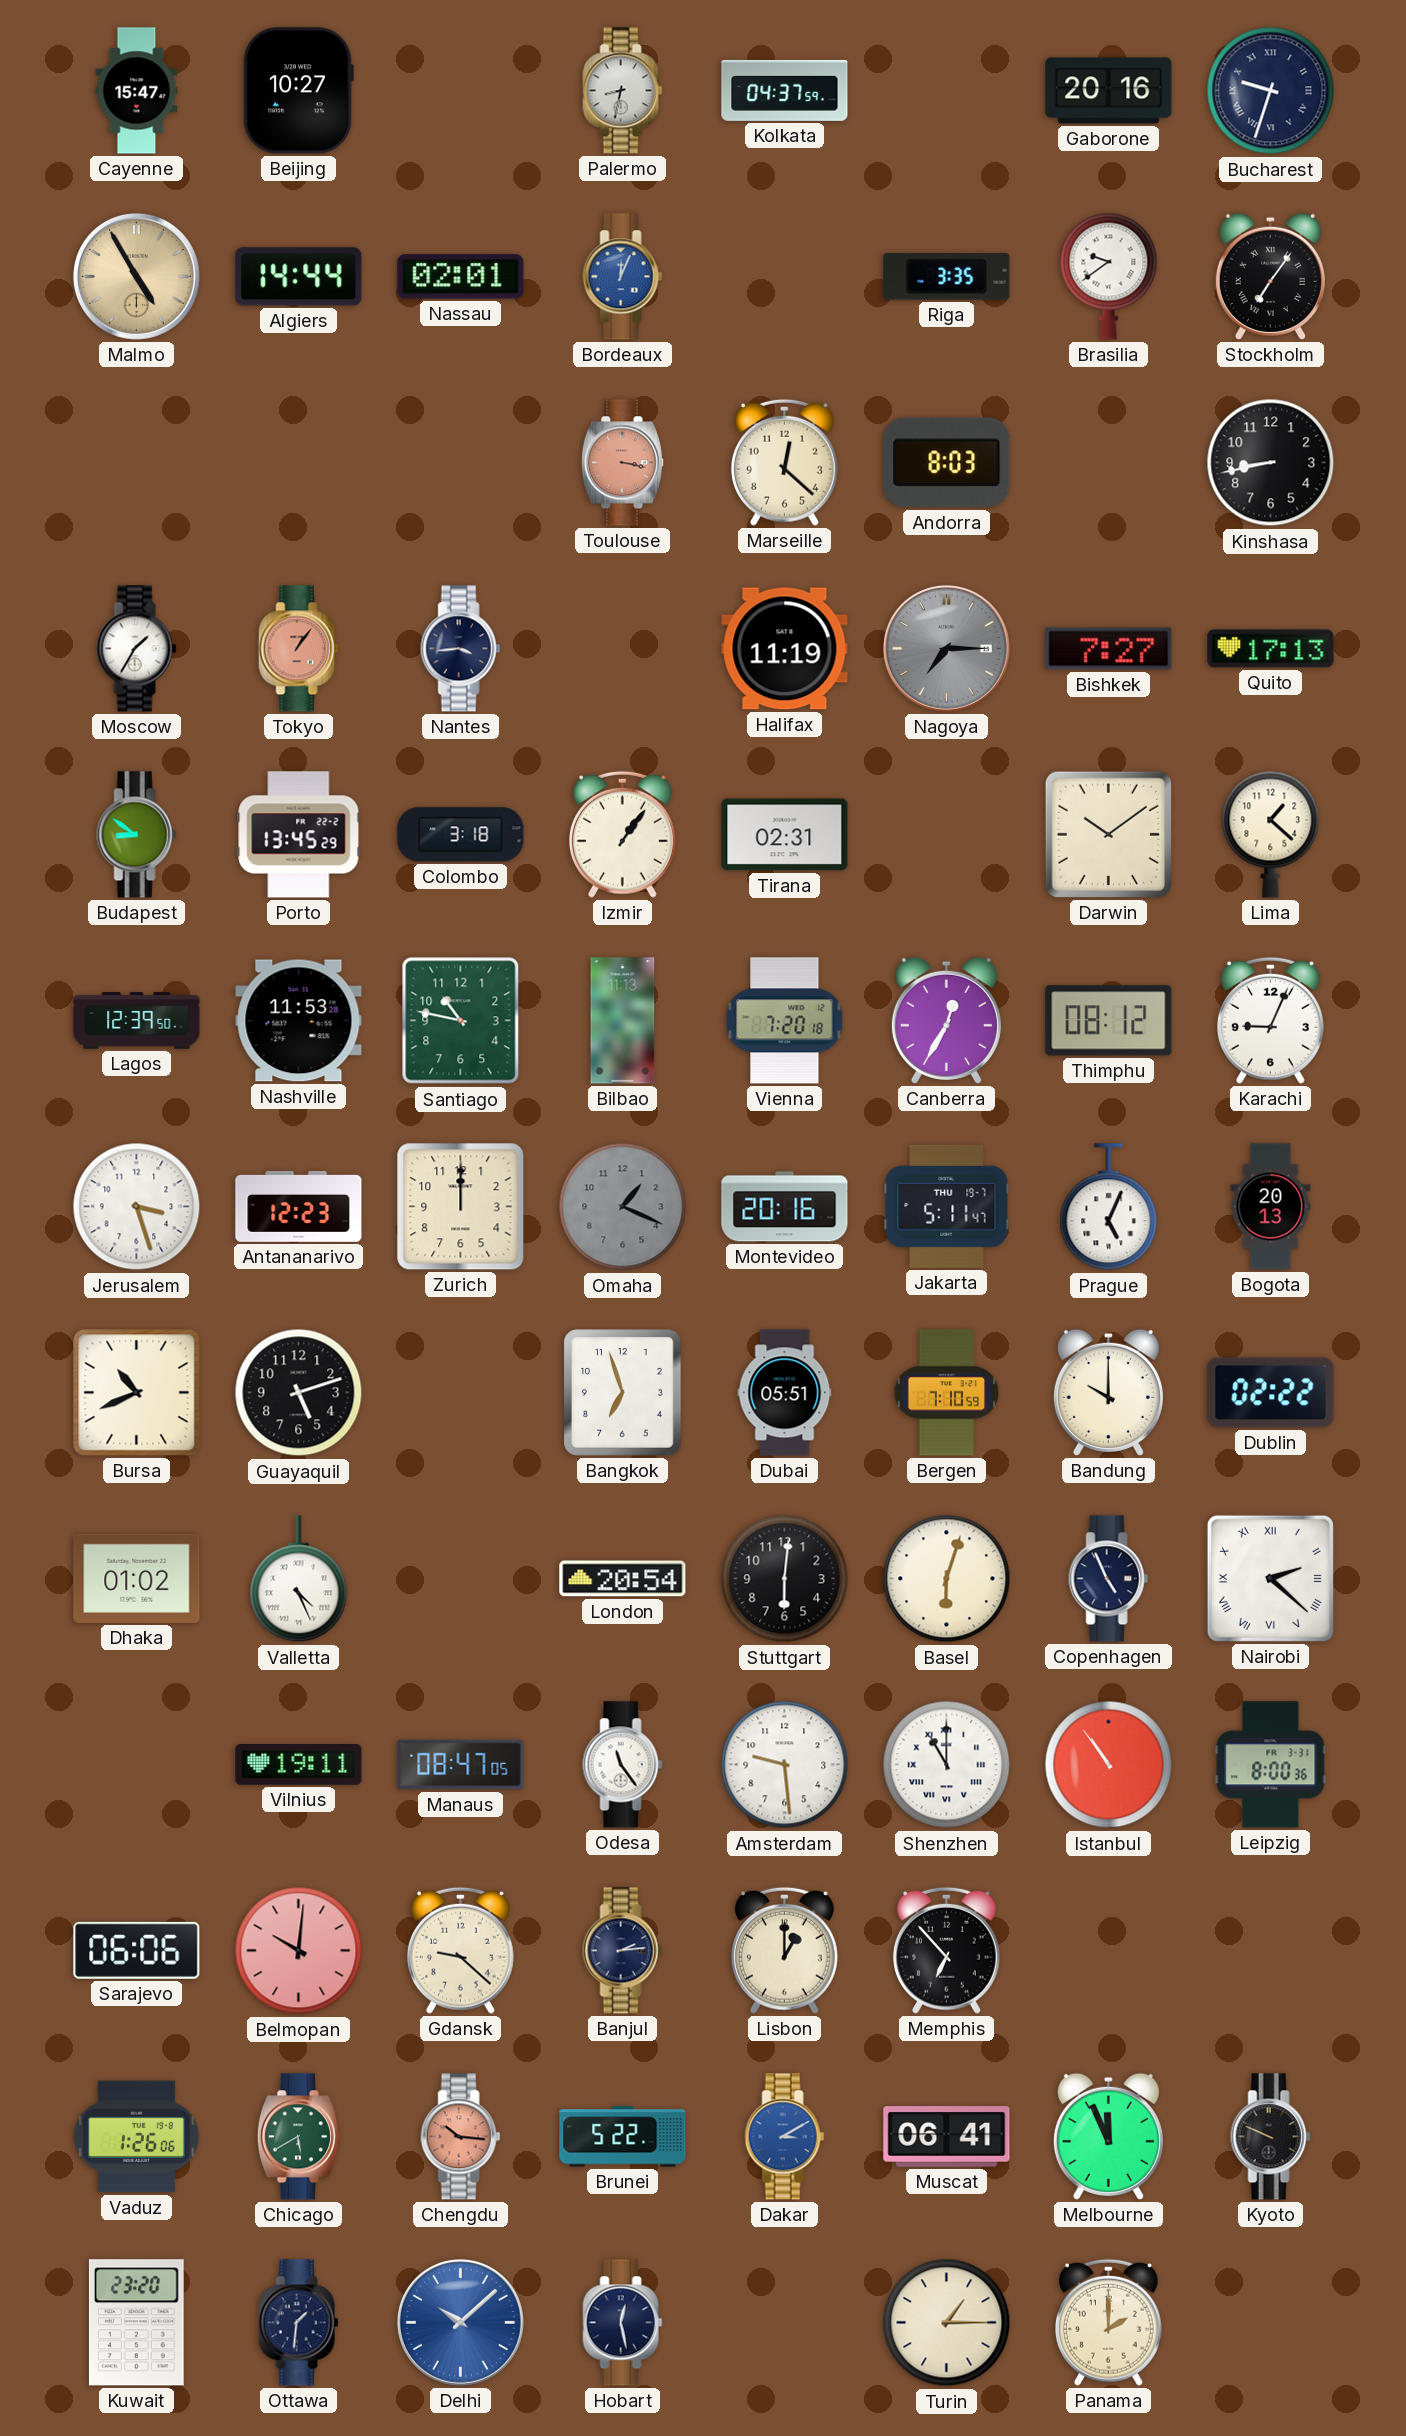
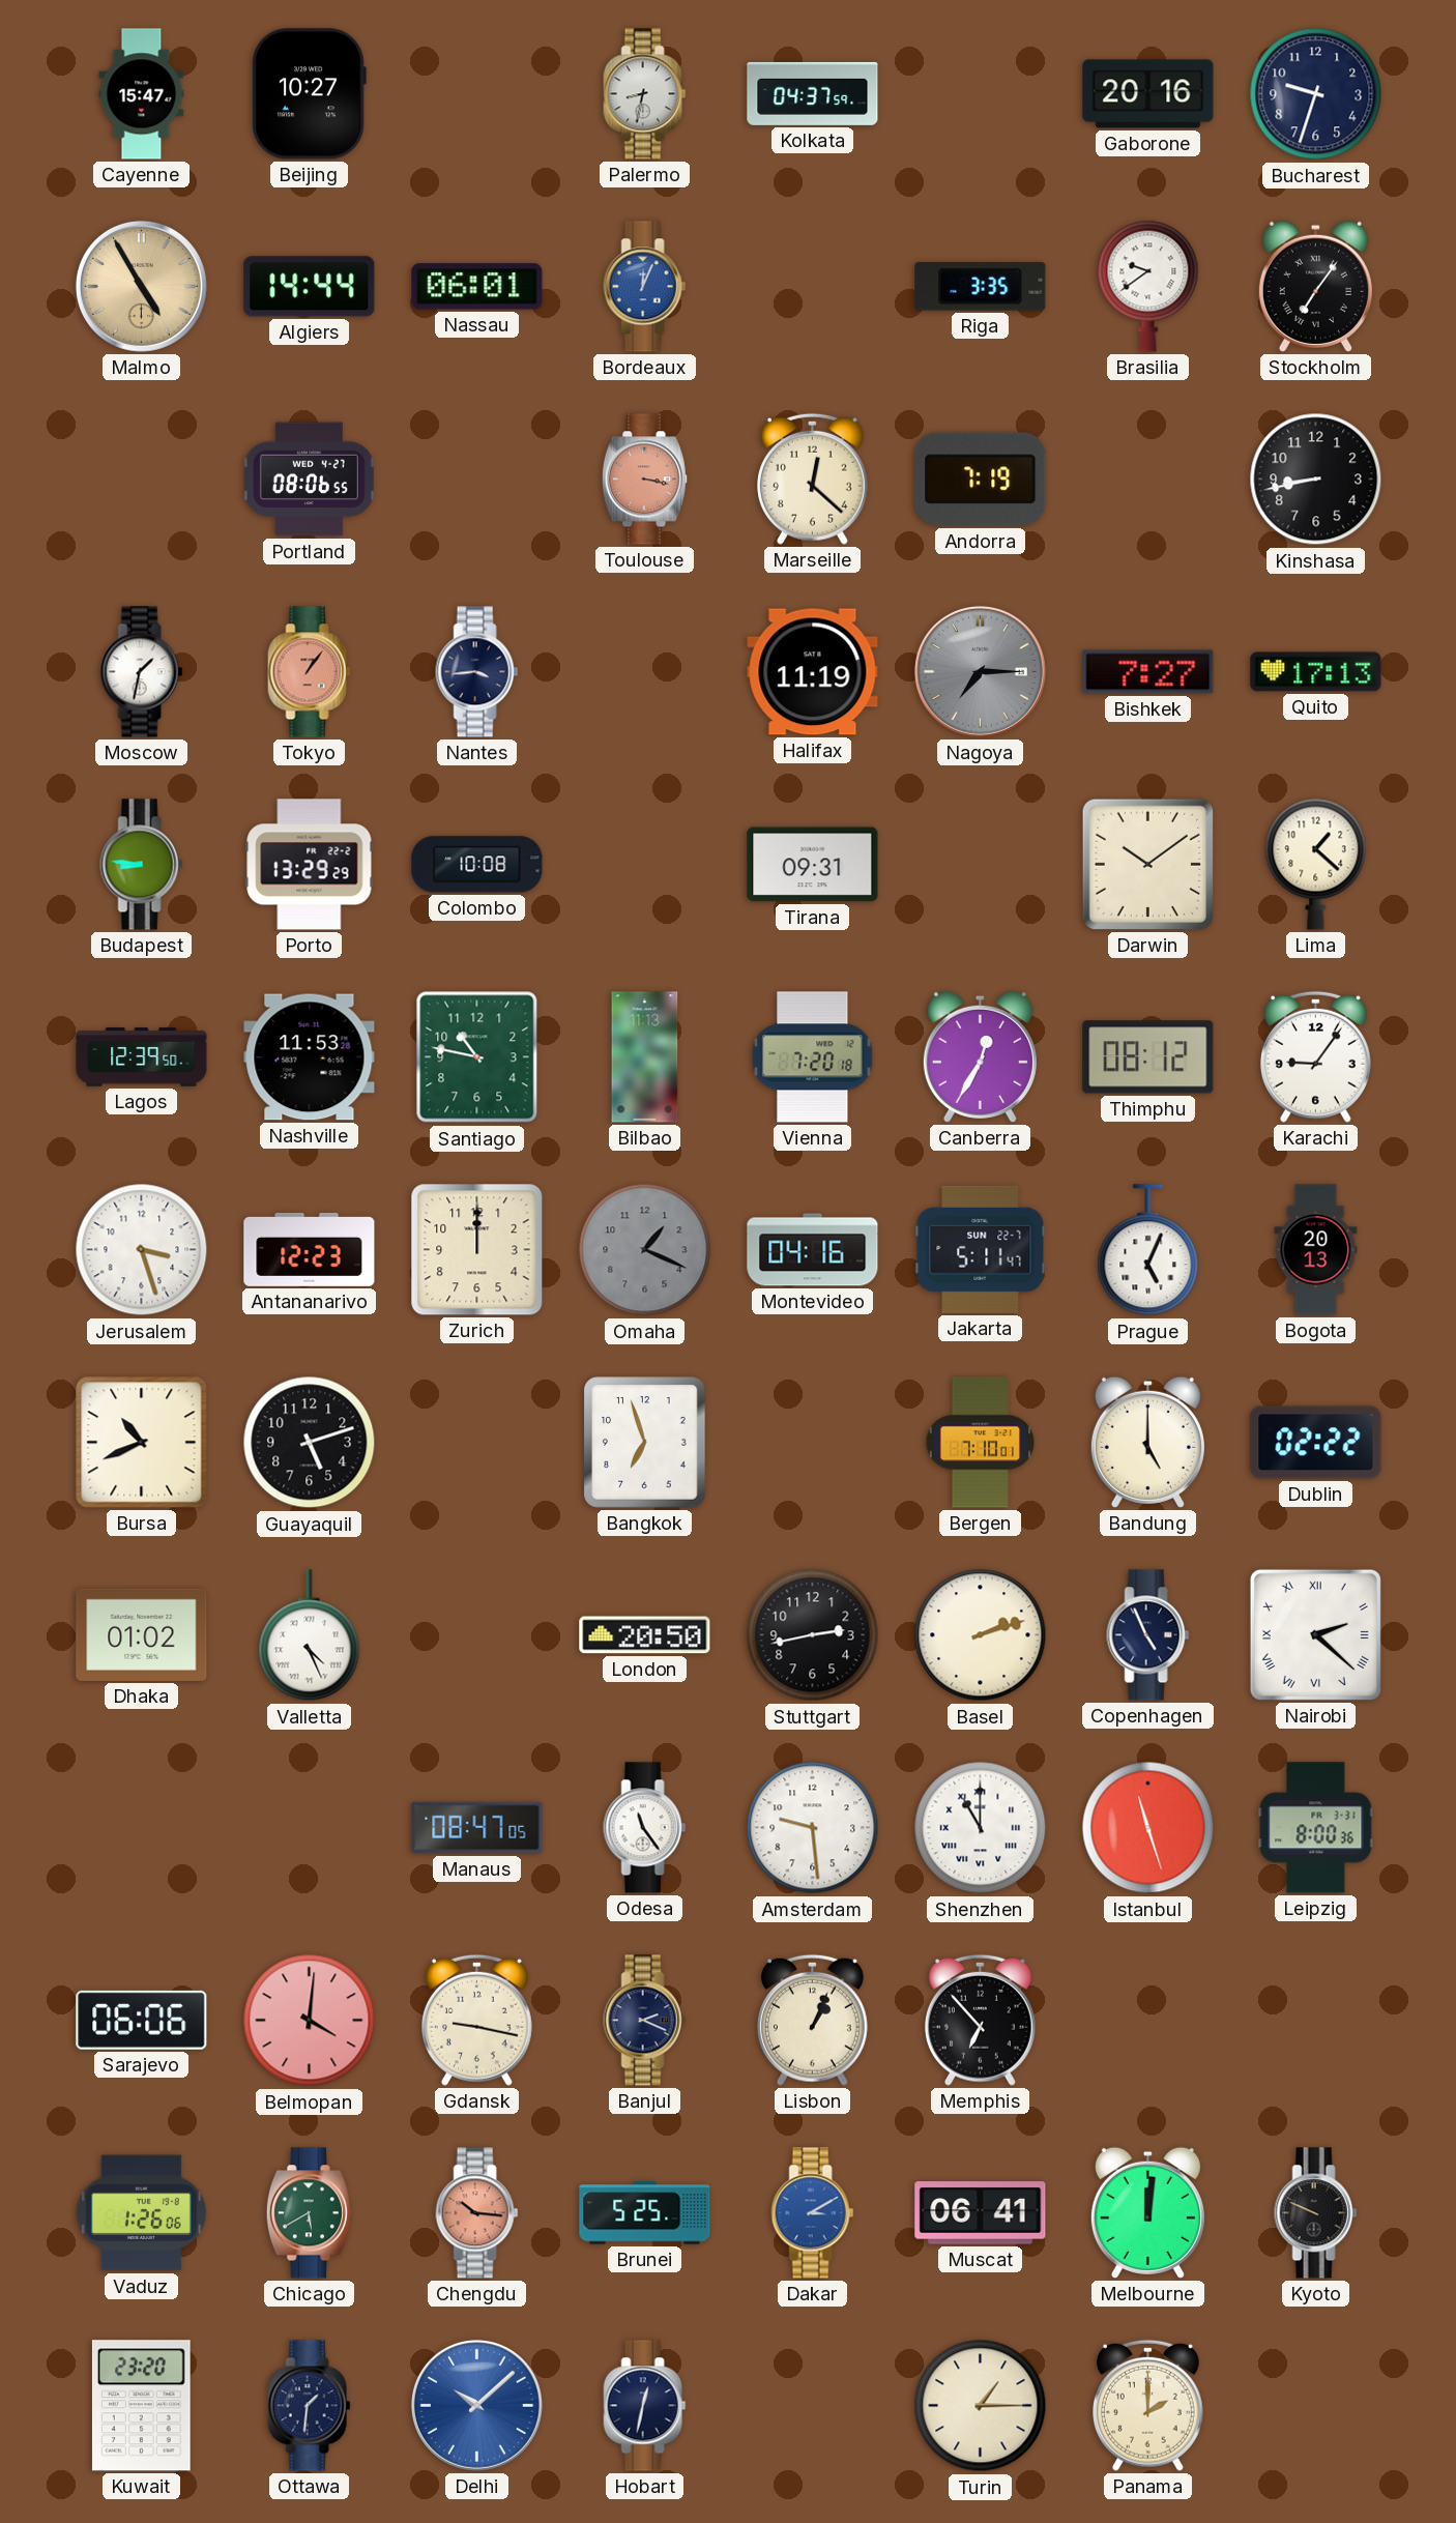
Bucharest numerals: Roman -> Arabic (1316, 94)
Nassau: 02:01 -> 06:01 (477, 287)
Portland: none -> 08:06 (309, 480)
Andorra: 8:03 -> 7:19 (981, 480)
Moscow: 1:35 -> 1:32 (142, 672)
Budapest: 8:51 -> 8:46 (142, 865)
Porto: 13:45 -> 13:29 (310, 865)
Colombo: 3:18 -> 10:08 (477, 865)
Izmir: 1:06 -> none (622, 834)
Tirana: 02:31 -> 09:31 (813, 865)
Karachi: 9:04 -> 9:06 (1315, 1056)
Montevideo: 20:16 -> 04:16 (813, 1250)
Jakarta date: THU 19-7 -> SUN 22-7 (981, 1249)
Dubai: 05:51 -> none (785, 1393)
Bergen: 7:10:59 -> 7:10:01 (980, 1443)
Bandung: 10:00 -> 5:00 (1147, 1442)
London: 20:54 -> 20:50 (645, 1635)
Stuttgart: 6:01 -> 2:43 (813, 1635)
Basel: 6:03 -> 2:12 (981, 1635)
Vilnius: 19:11 -> none (299, 1765)
Istanbul: 10:54 -> 11:27 (1148, 1828)
Belmopan: 10:01 -> 4:01 (310, 2021)
Gdansk: 9:22 -> 9:17 (476, 2020)
Banjul: 2:14 -> 2:19 (645, 2021)
Lisbon: 1:00 -> 1:04 (812, 2020)
Brunei: 5:22 -> 5:25 (645, 2213)
Melbourne: 11:56 -> 12:01 (1147, 2212)
Hobart: 12:28 -> 12:32 (645, 2406)
